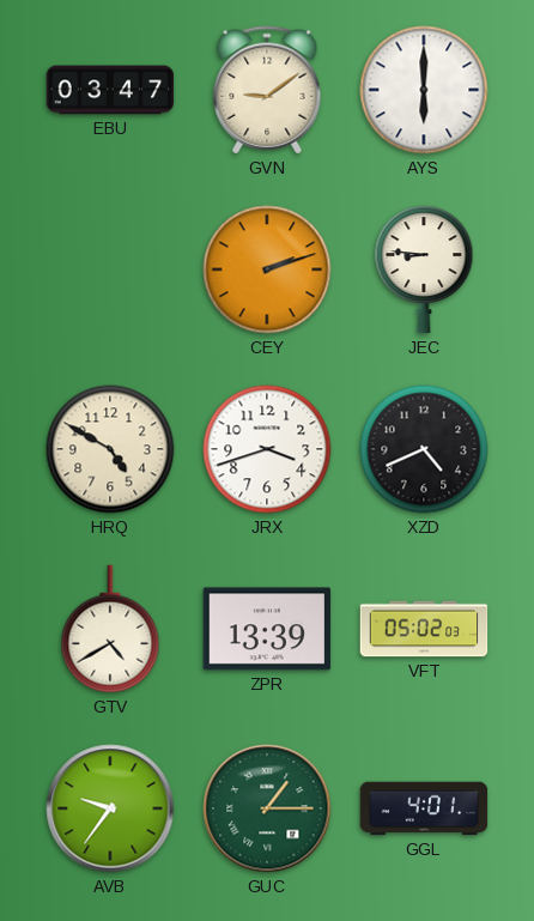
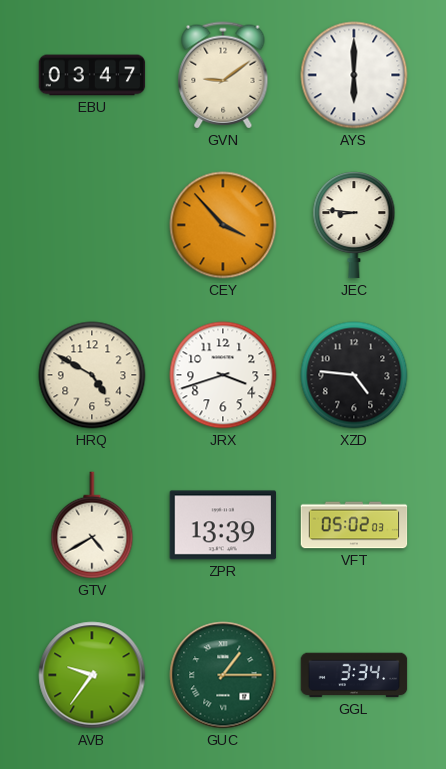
CEY: 2:12 -> 3:53 (223, 225)
XZD: 4:41 -> 4:46 (354, 375)
GGL: 4:01 -> 3:34 (354, 675)
